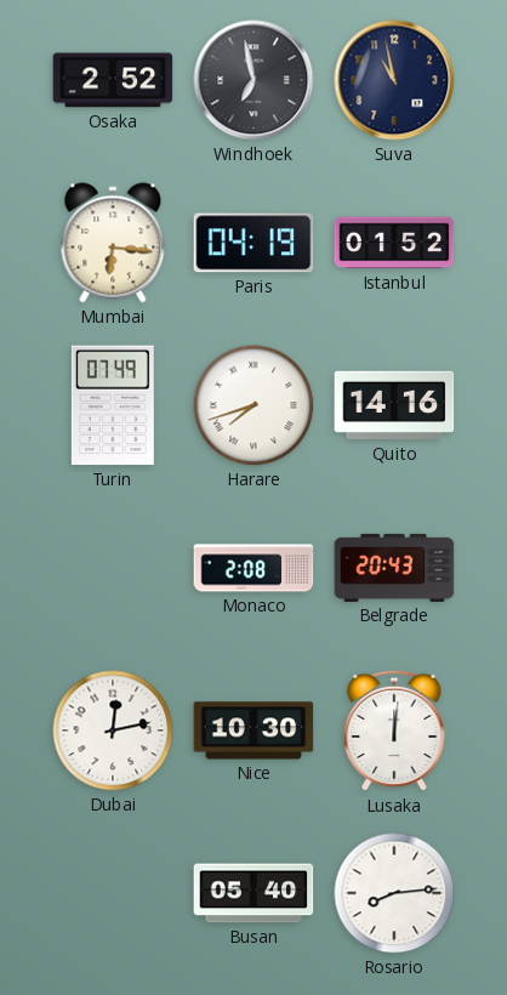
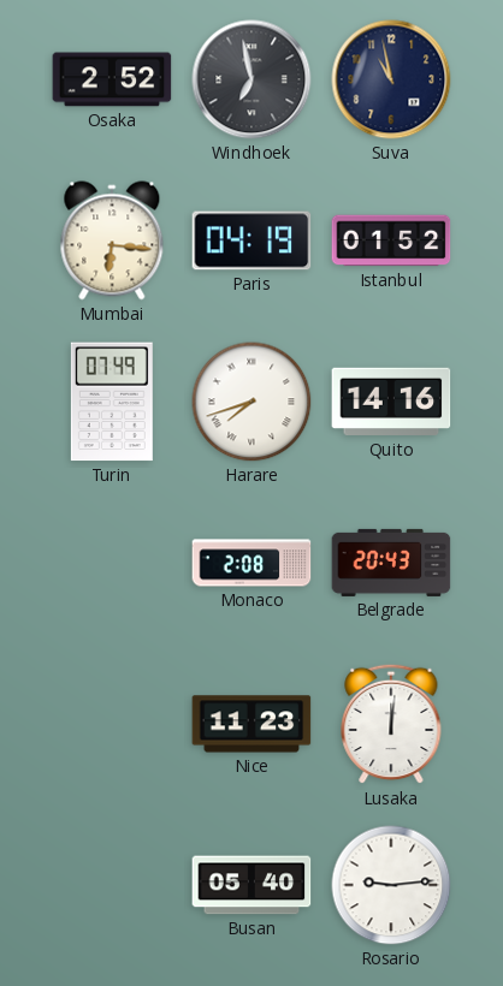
Dubai: 12:13 -> none (113, 730)
Nice: 10:30 -> 11:23 (251, 724)
Rosario: 8:14 -> 9:14 (391, 885)
